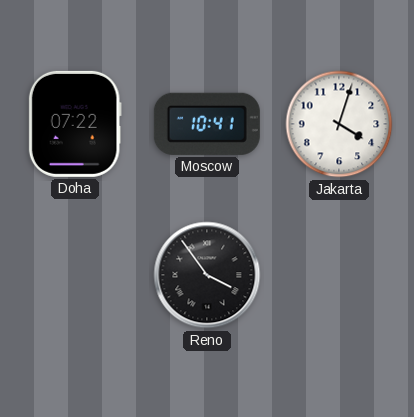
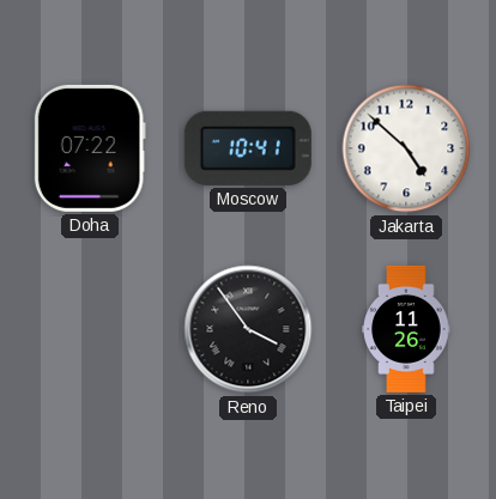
Jakarta: 4:03 -> 4:52 (406, 148)
Taipei: none -> 11:26 (406, 329)
